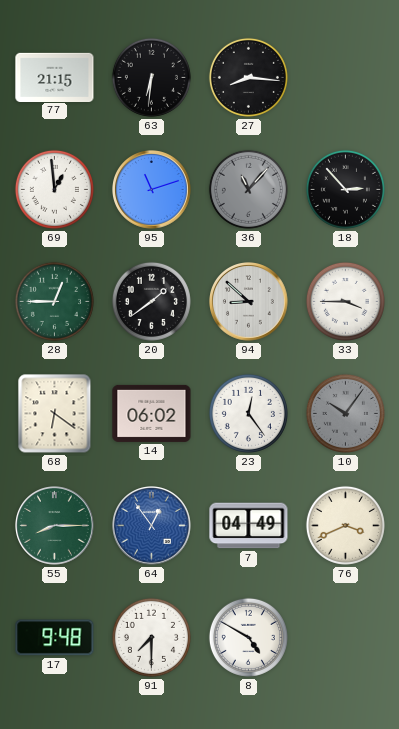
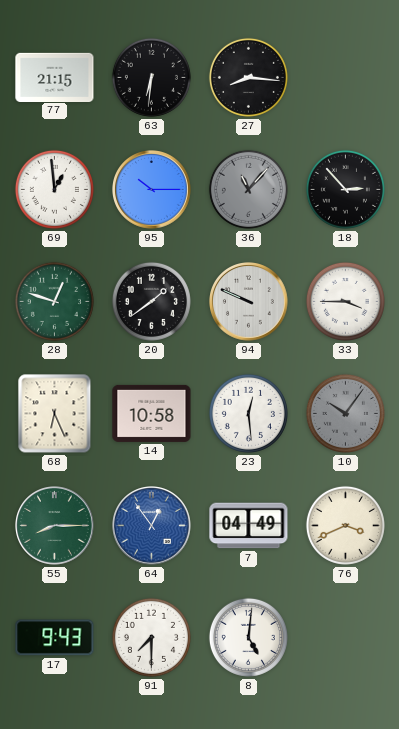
95: 11:12 -> 10:15 (152, 190)
28: 12:45 -> 12:48 (54, 301)
94: 8:52 -> 9:49 (249, 302)
68: 6:21 -> 6:26 (55, 414)
14: 06:02 -> 10:58 (152, 413)
23: 12:24 -> 12:29 (248, 413)
17: 9:48 -> 9:43 (55, 638)
8: 4:50 -> 5:01 (248, 637)
